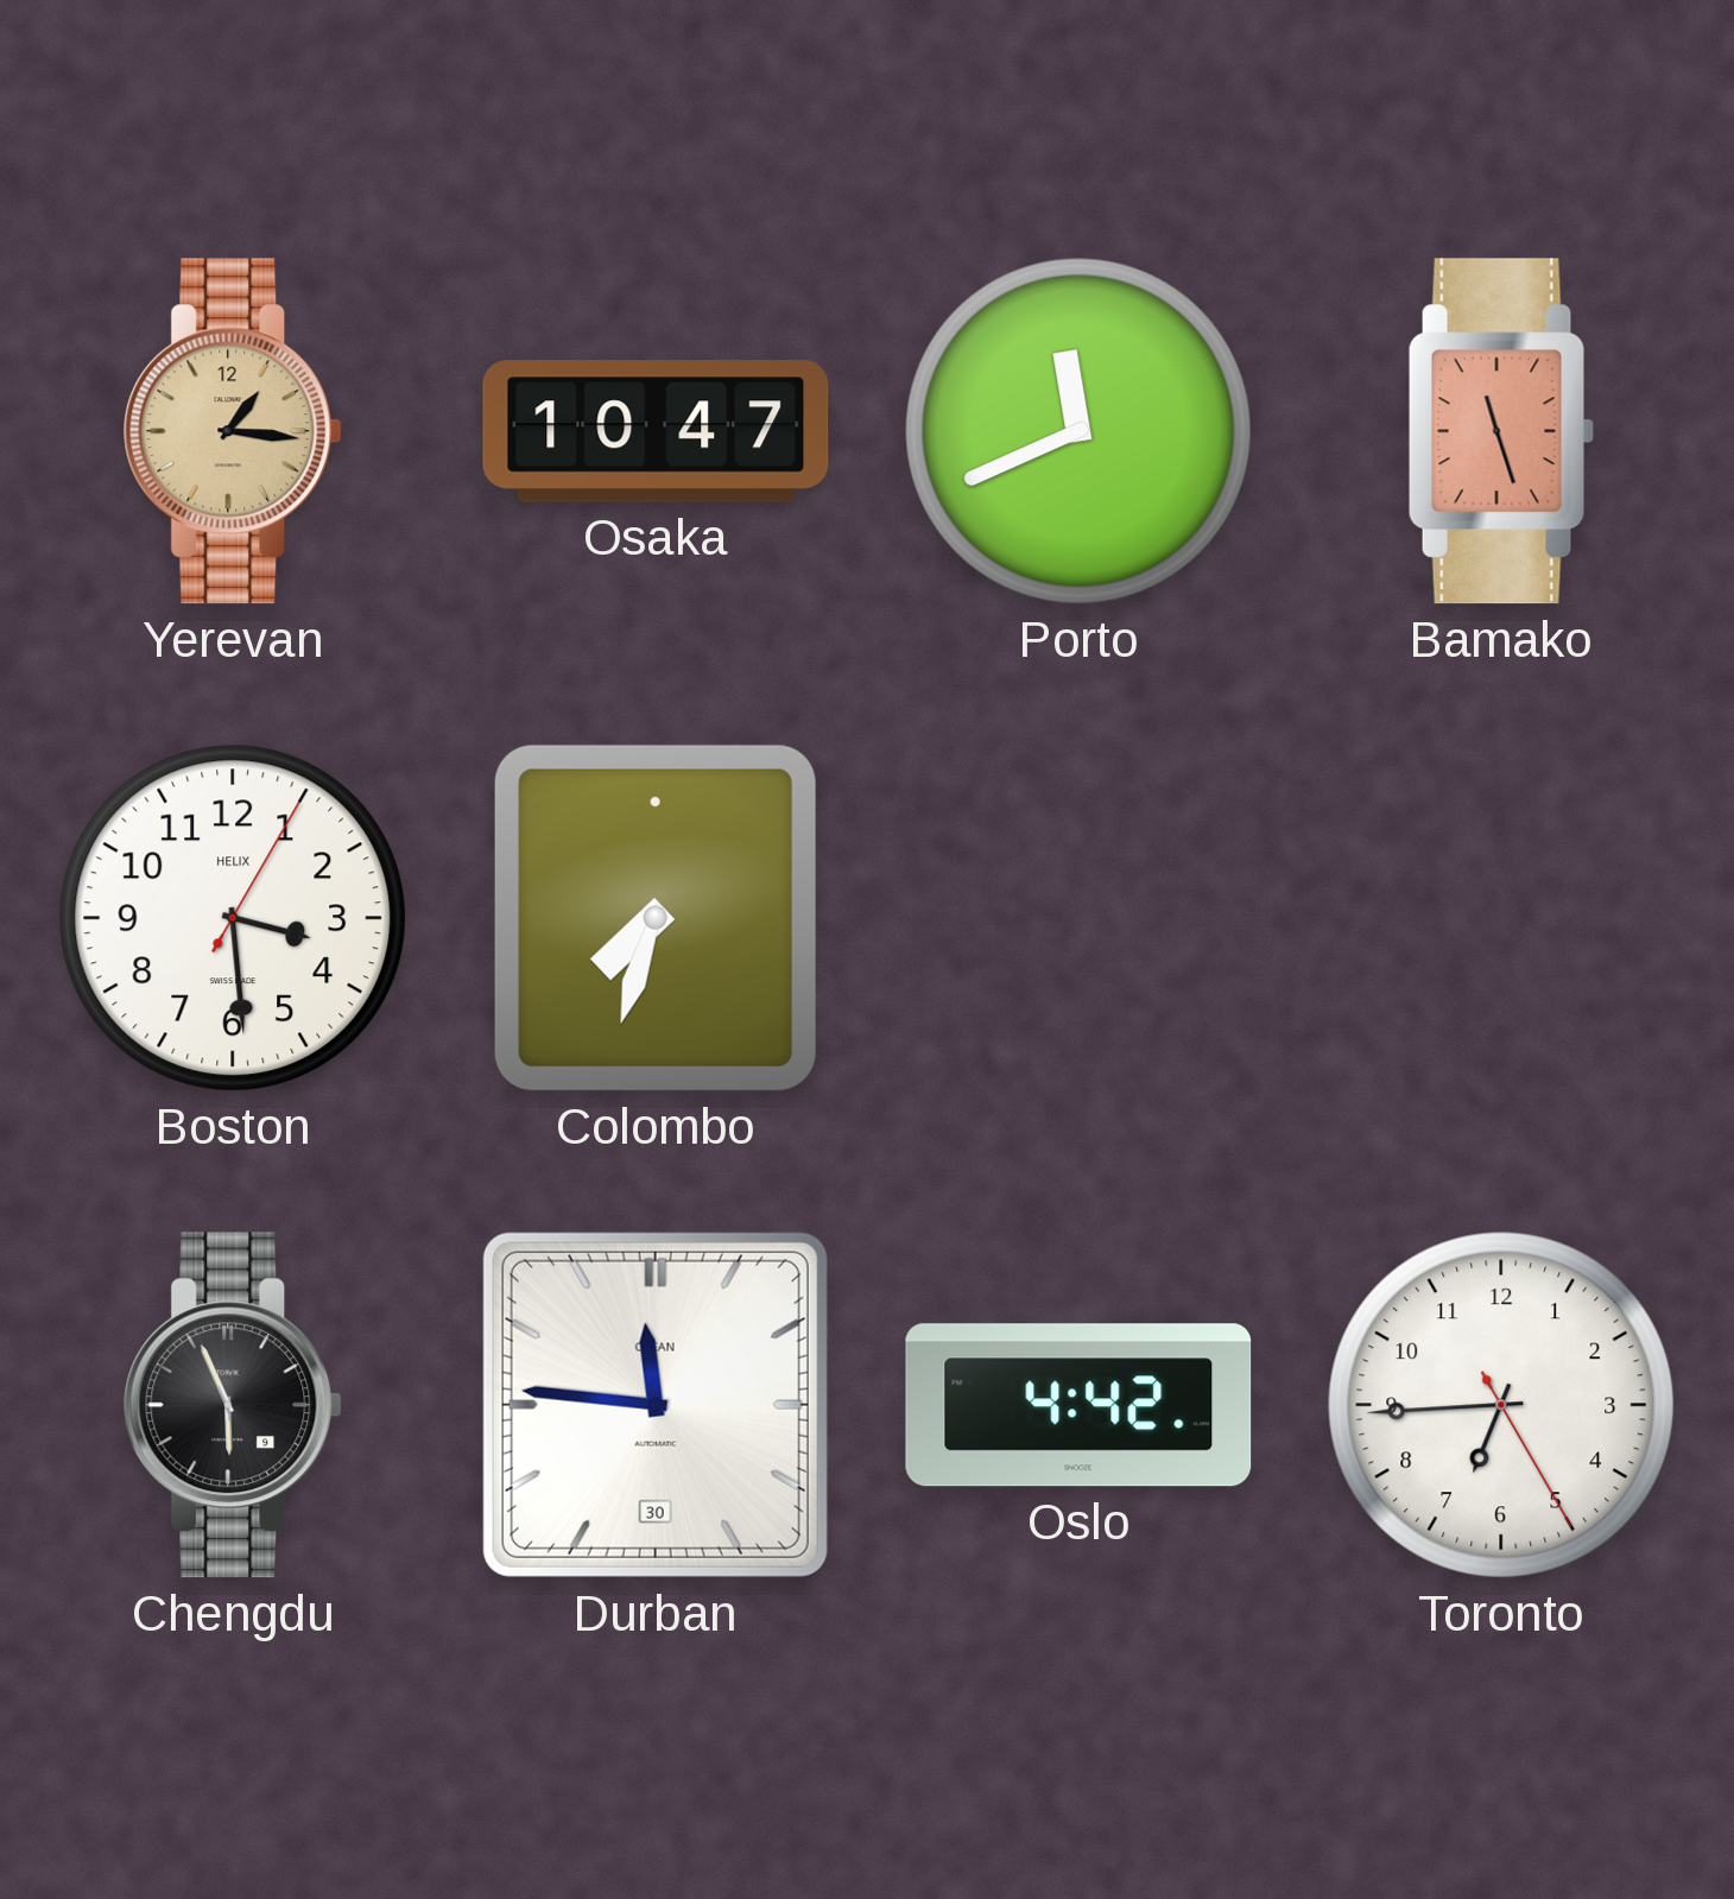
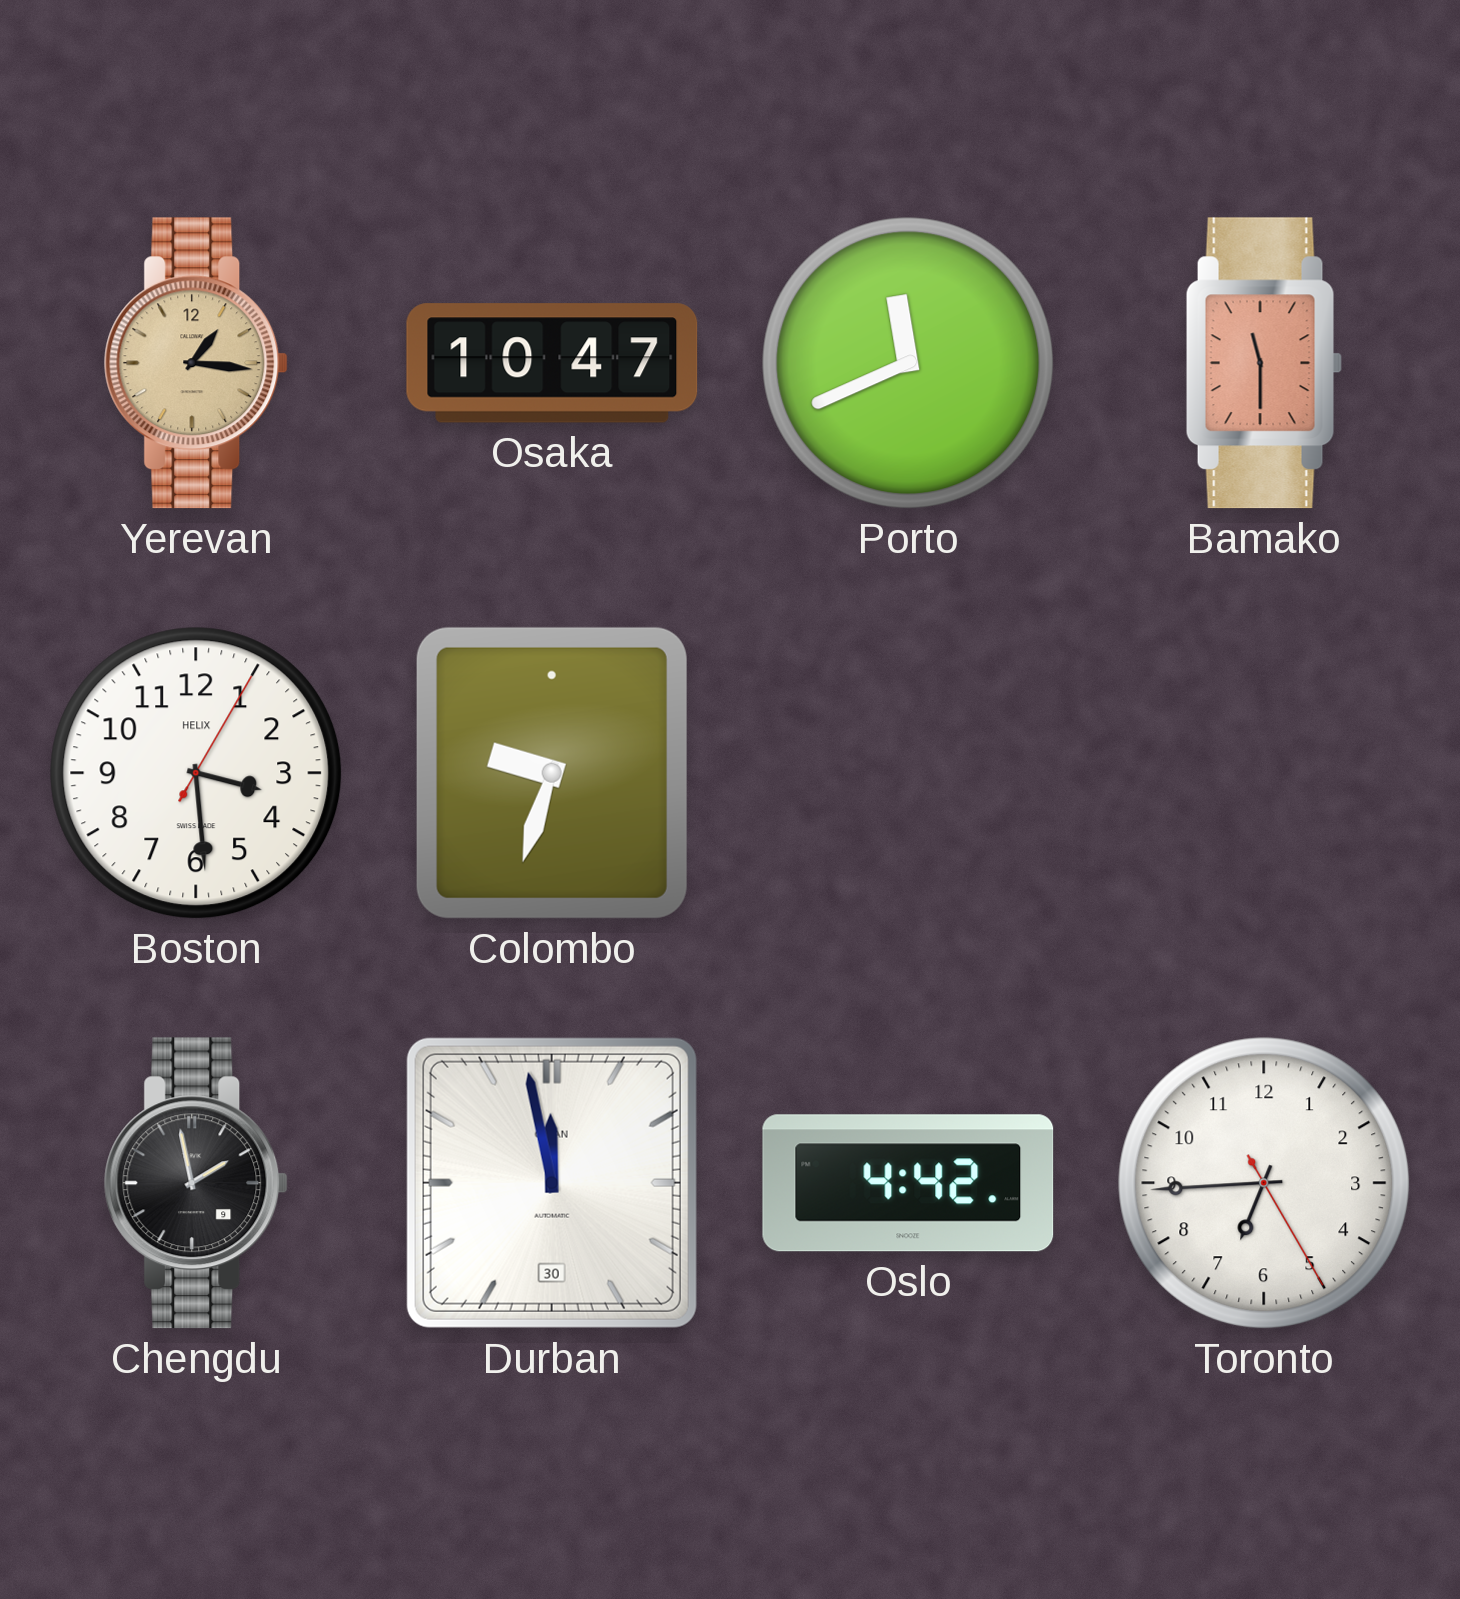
Bamako: 11:27 -> 11:30 (1264, 363)
Colombo: 7:33 -> 9:33 (552, 773)
Chengdu: 5:56 -> 1:58 (196, 1183)
Durban: 11:46 -> 11:58 (552, 1183)
